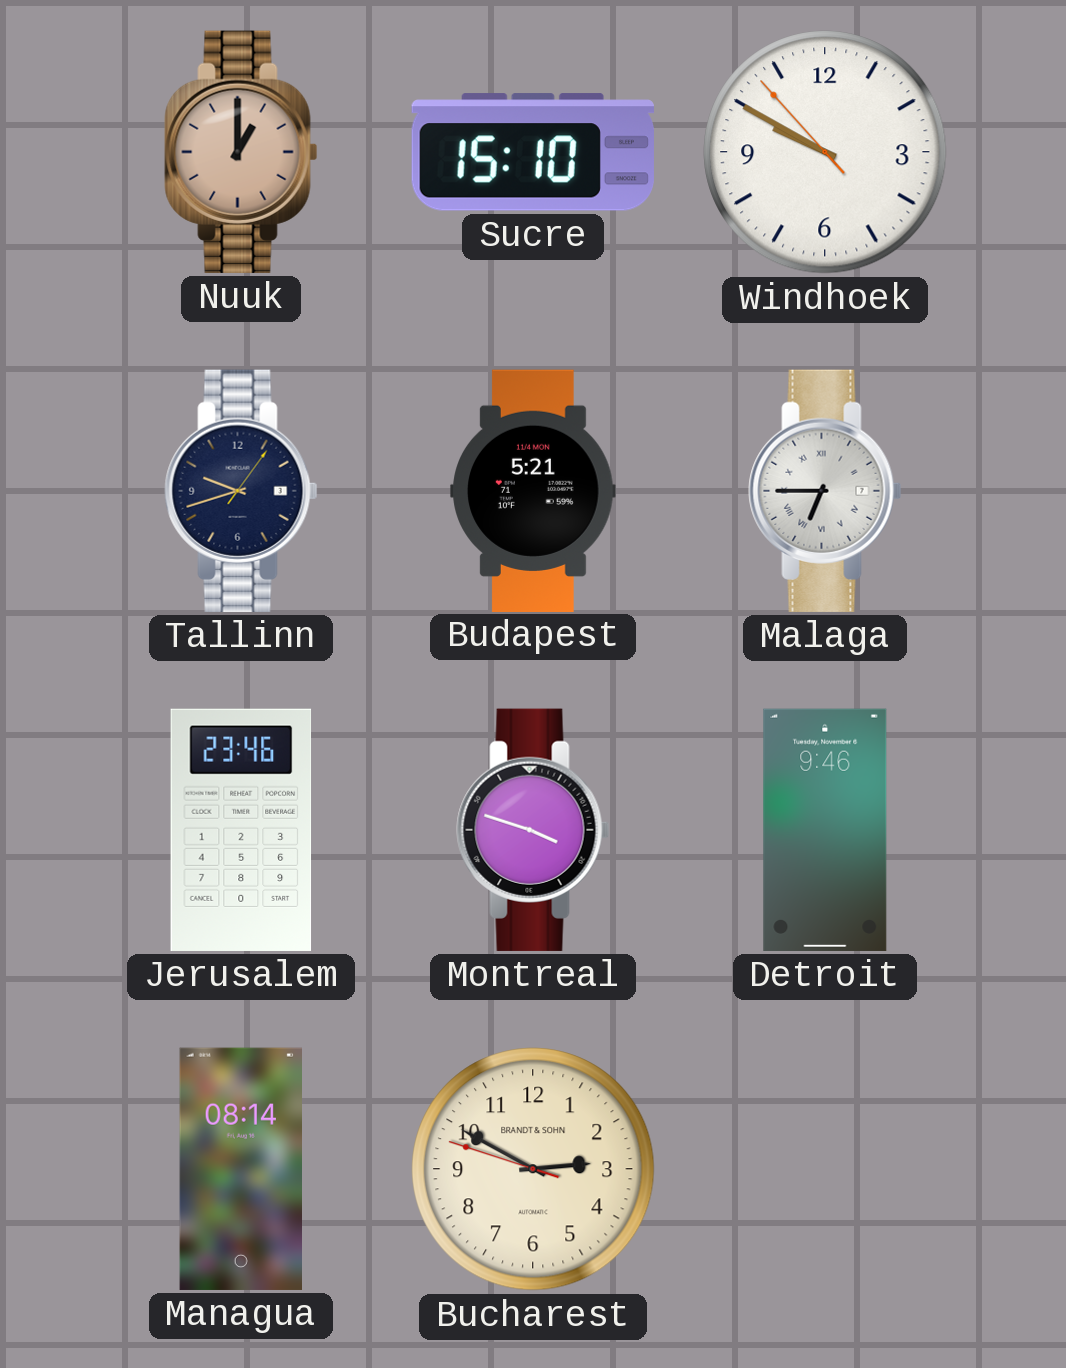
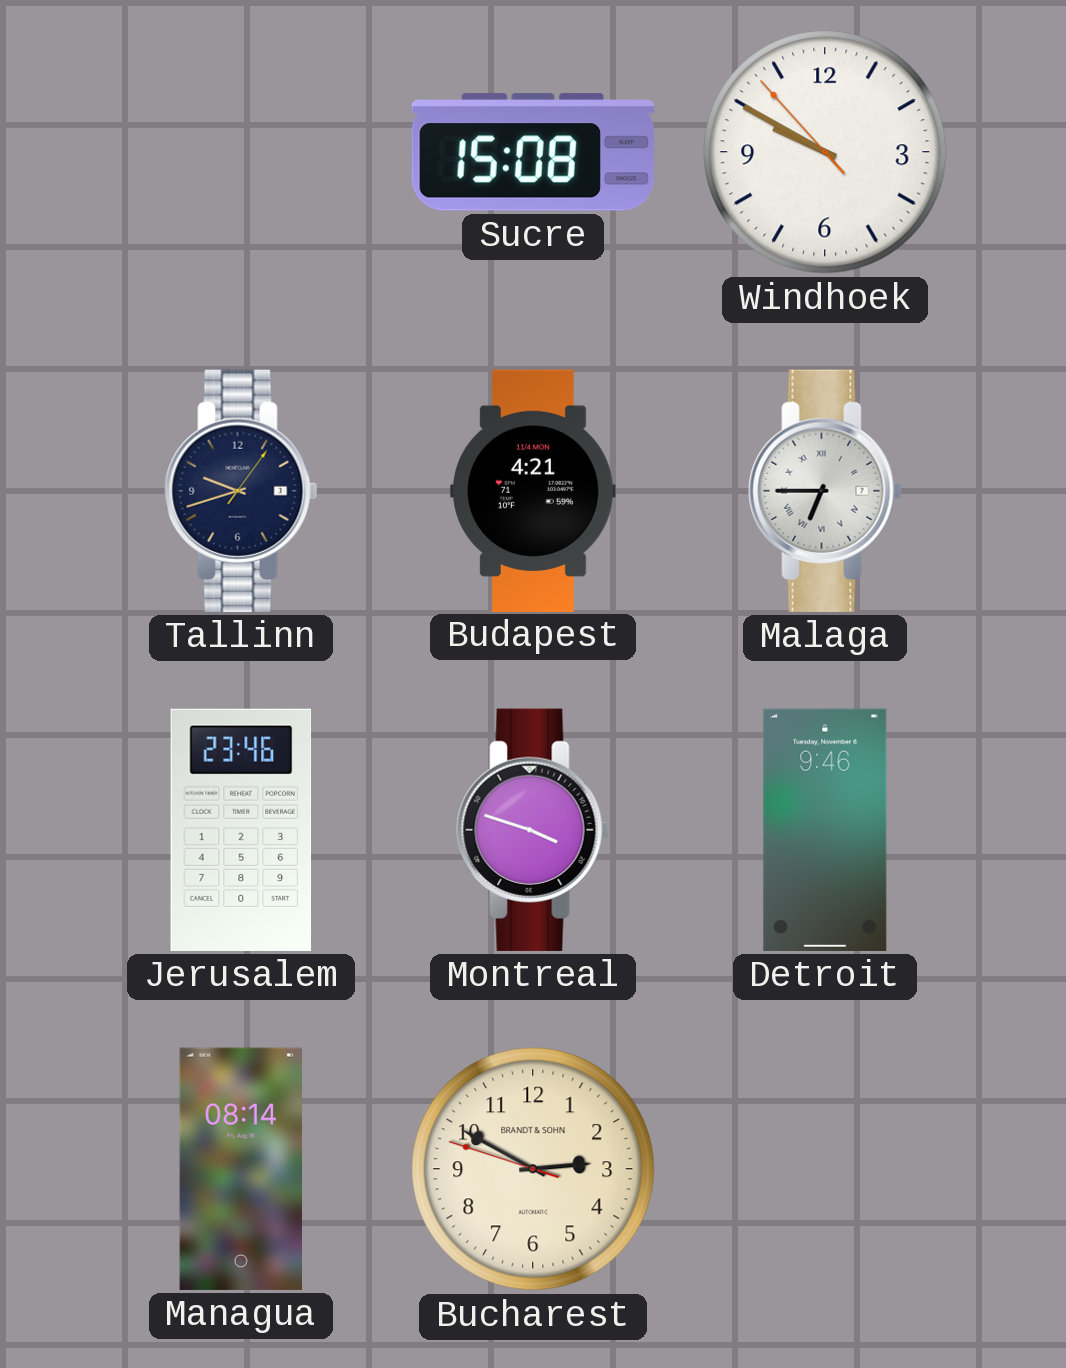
Nuuk: 1:00 -> none (241, 152)
Sucre: 15:10 -> 15:08 (533, 152)
Budapest: 5:21 -> 4:21 (533, 490)
